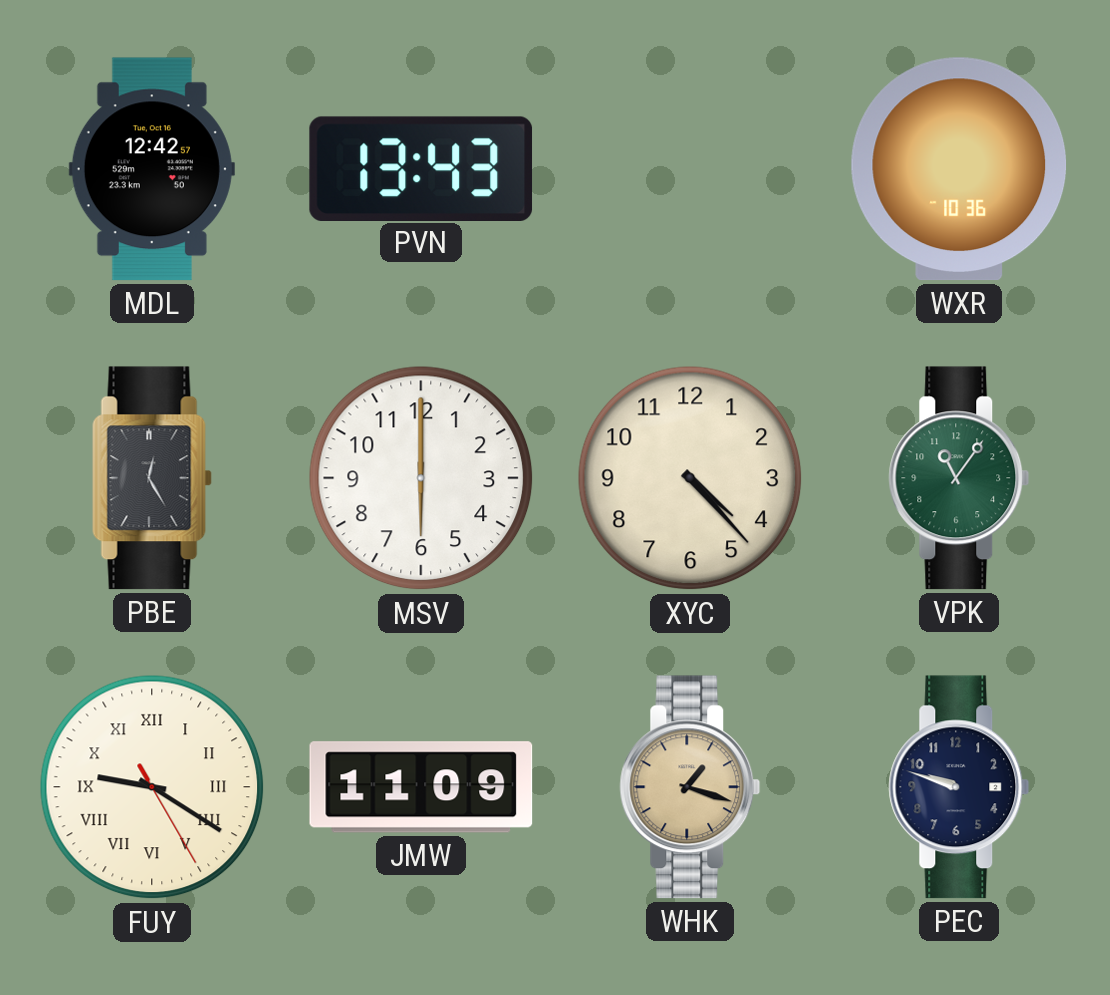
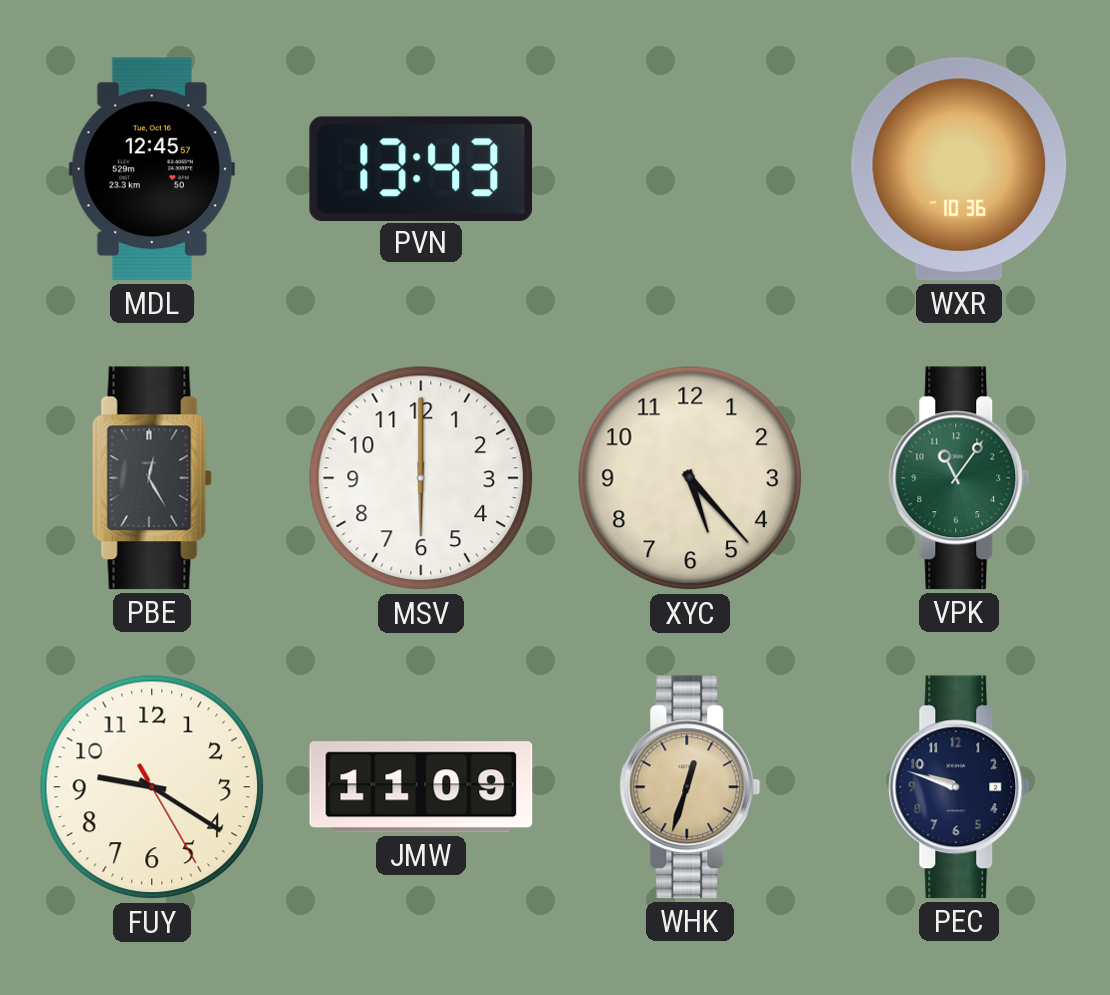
MDL: 12:42 -> 12:45 (152, 169)
XYC: 4:23 -> 5:23 (690, 478)
FUY numerals: Roman -> Arabic (152, 787)
WHK: 1:18 -> 12:33 (690, 787)
